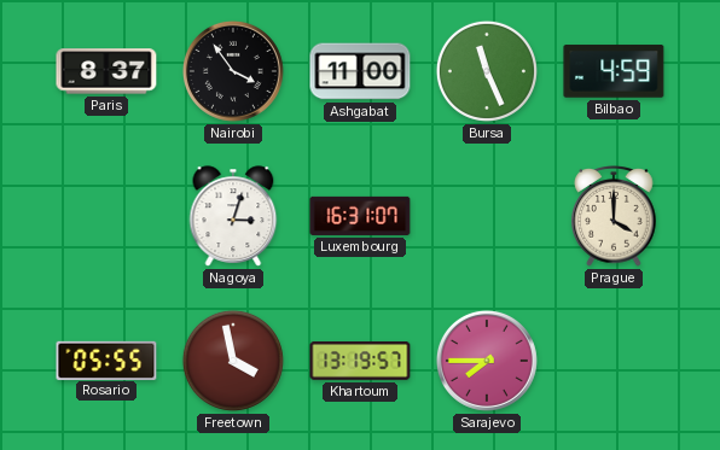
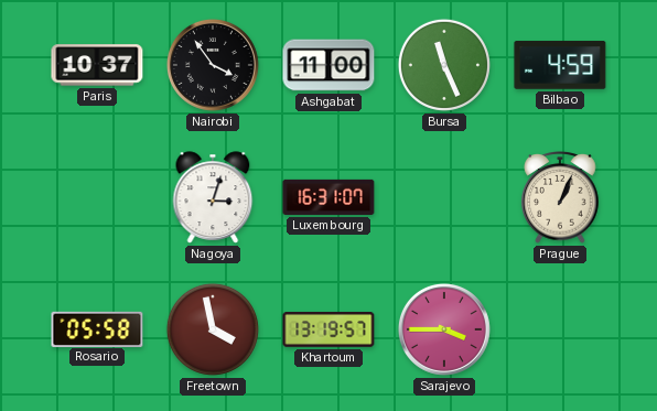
Paris: 8:37 -> 10:37 (97, 65)
Prague: 4:00 -> 1:04 (560, 198)
Rosario: 05:55 -> 05:58 (97, 328)
Sarajevo: 7:45 -> 3:45 (444, 329)
